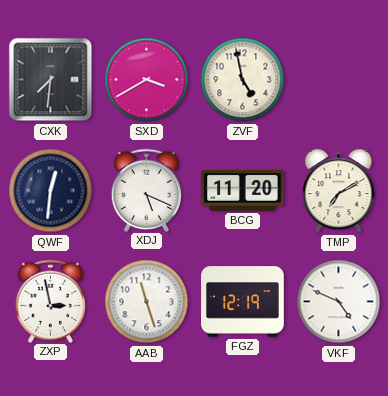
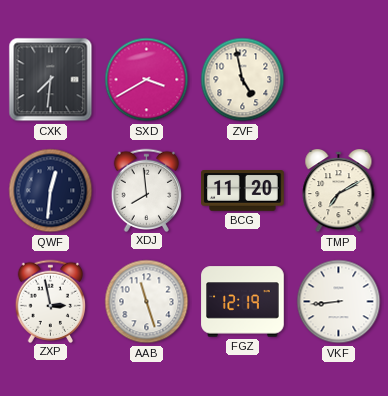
XDJ: 5:19 -> 7:59 (147, 190)
VKF: 4:49 -> 8:44 (339, 302)
